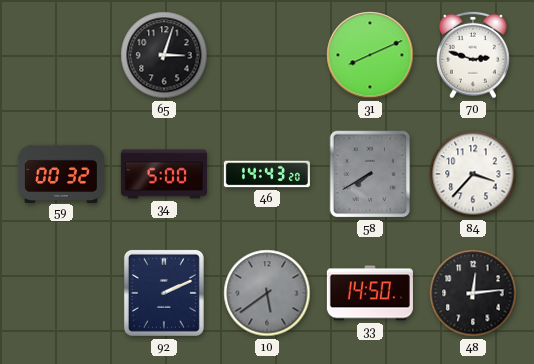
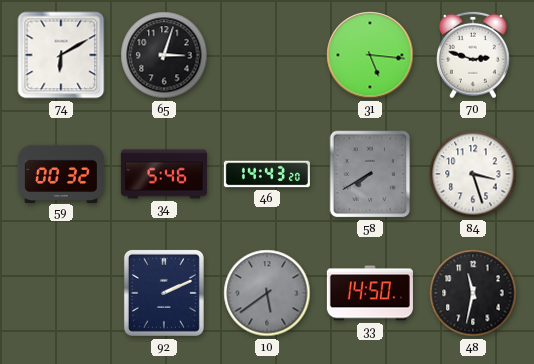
74: none -> 6:10 (61, 55)
31: 8:11 -> 5:16 (370, 55)
34: 5:00 -> 5:46 (164, 174)
84: 3:37 -> 3:27 (473, 174)
48: 12:14 -> 11:32 (473, 293)
